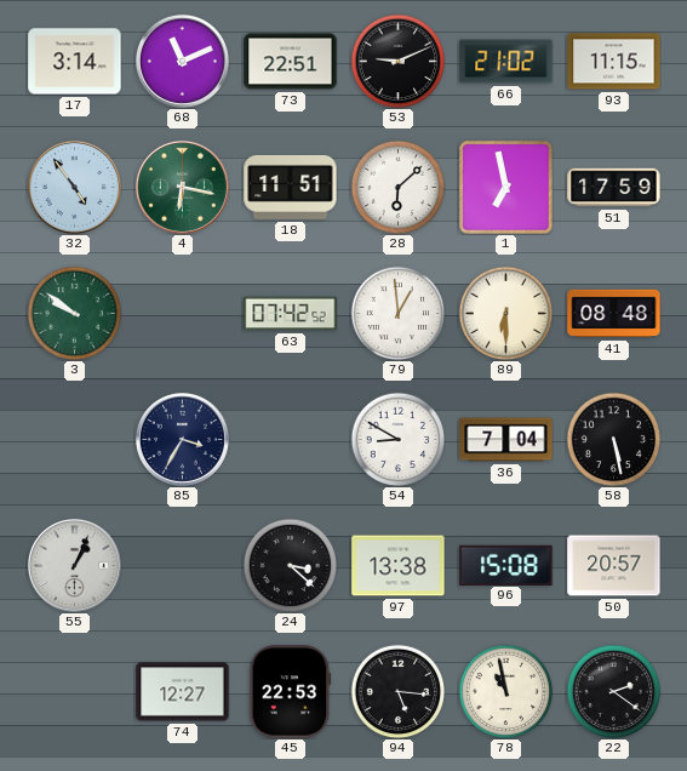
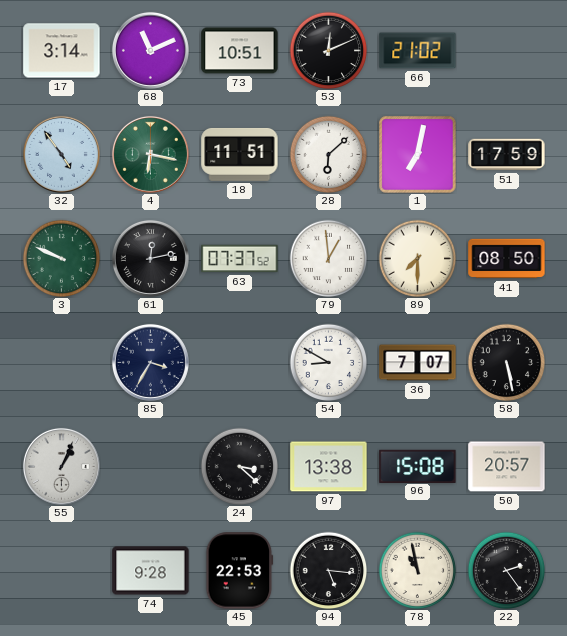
73: 22:51 -> 10:51 (240, 51)
53: 9:11 -> 12:11 (328, 50)
93: 11:15 -> none (614, 62)
1: 6:58 -> 7:02 (418, 155)
3: 9:51 -> 9:49 (61, 258)
61: none -> 12:13 (150, 258)
63: 07:42 -> 07:37 (240, 259)
89: 6:30 -> 7:30 (417, 258)
41: 08:48 -> 08:50 (507, 259)
36: 7:04 -> 7:07 (418, 363)
74: 12:27 -> 9:28 (151, 571)
22: 2:21 -> 2:24 (506, 570)
